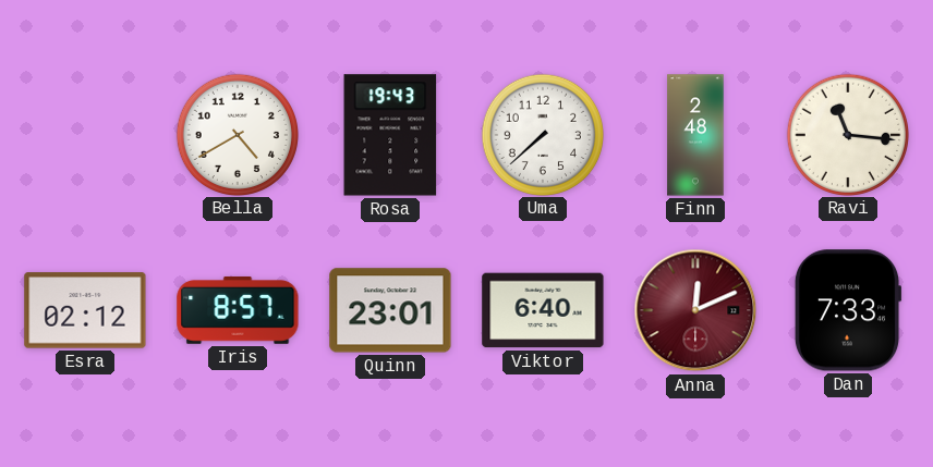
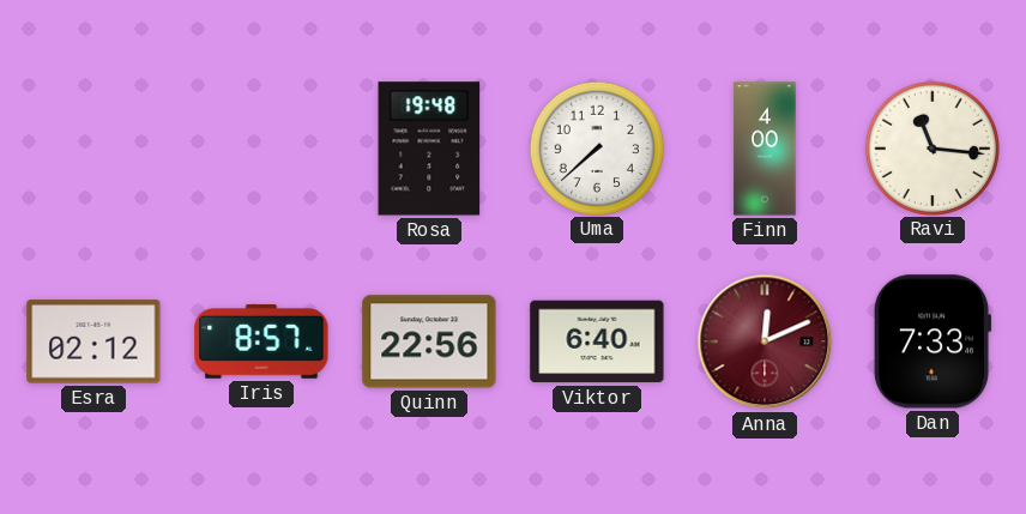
Bella: 4:40 -> none (237, 134)
Rosa: 19:43 -> 19:48 (429, 149)
Finn: 2:48 -> 4:00 (765, 149)
Quinn: 23:01 -> 22:56 (429, 341)
